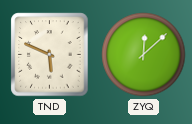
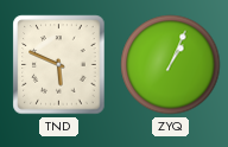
ZYQ: 12:08 -> 1:04 (171, 65)
